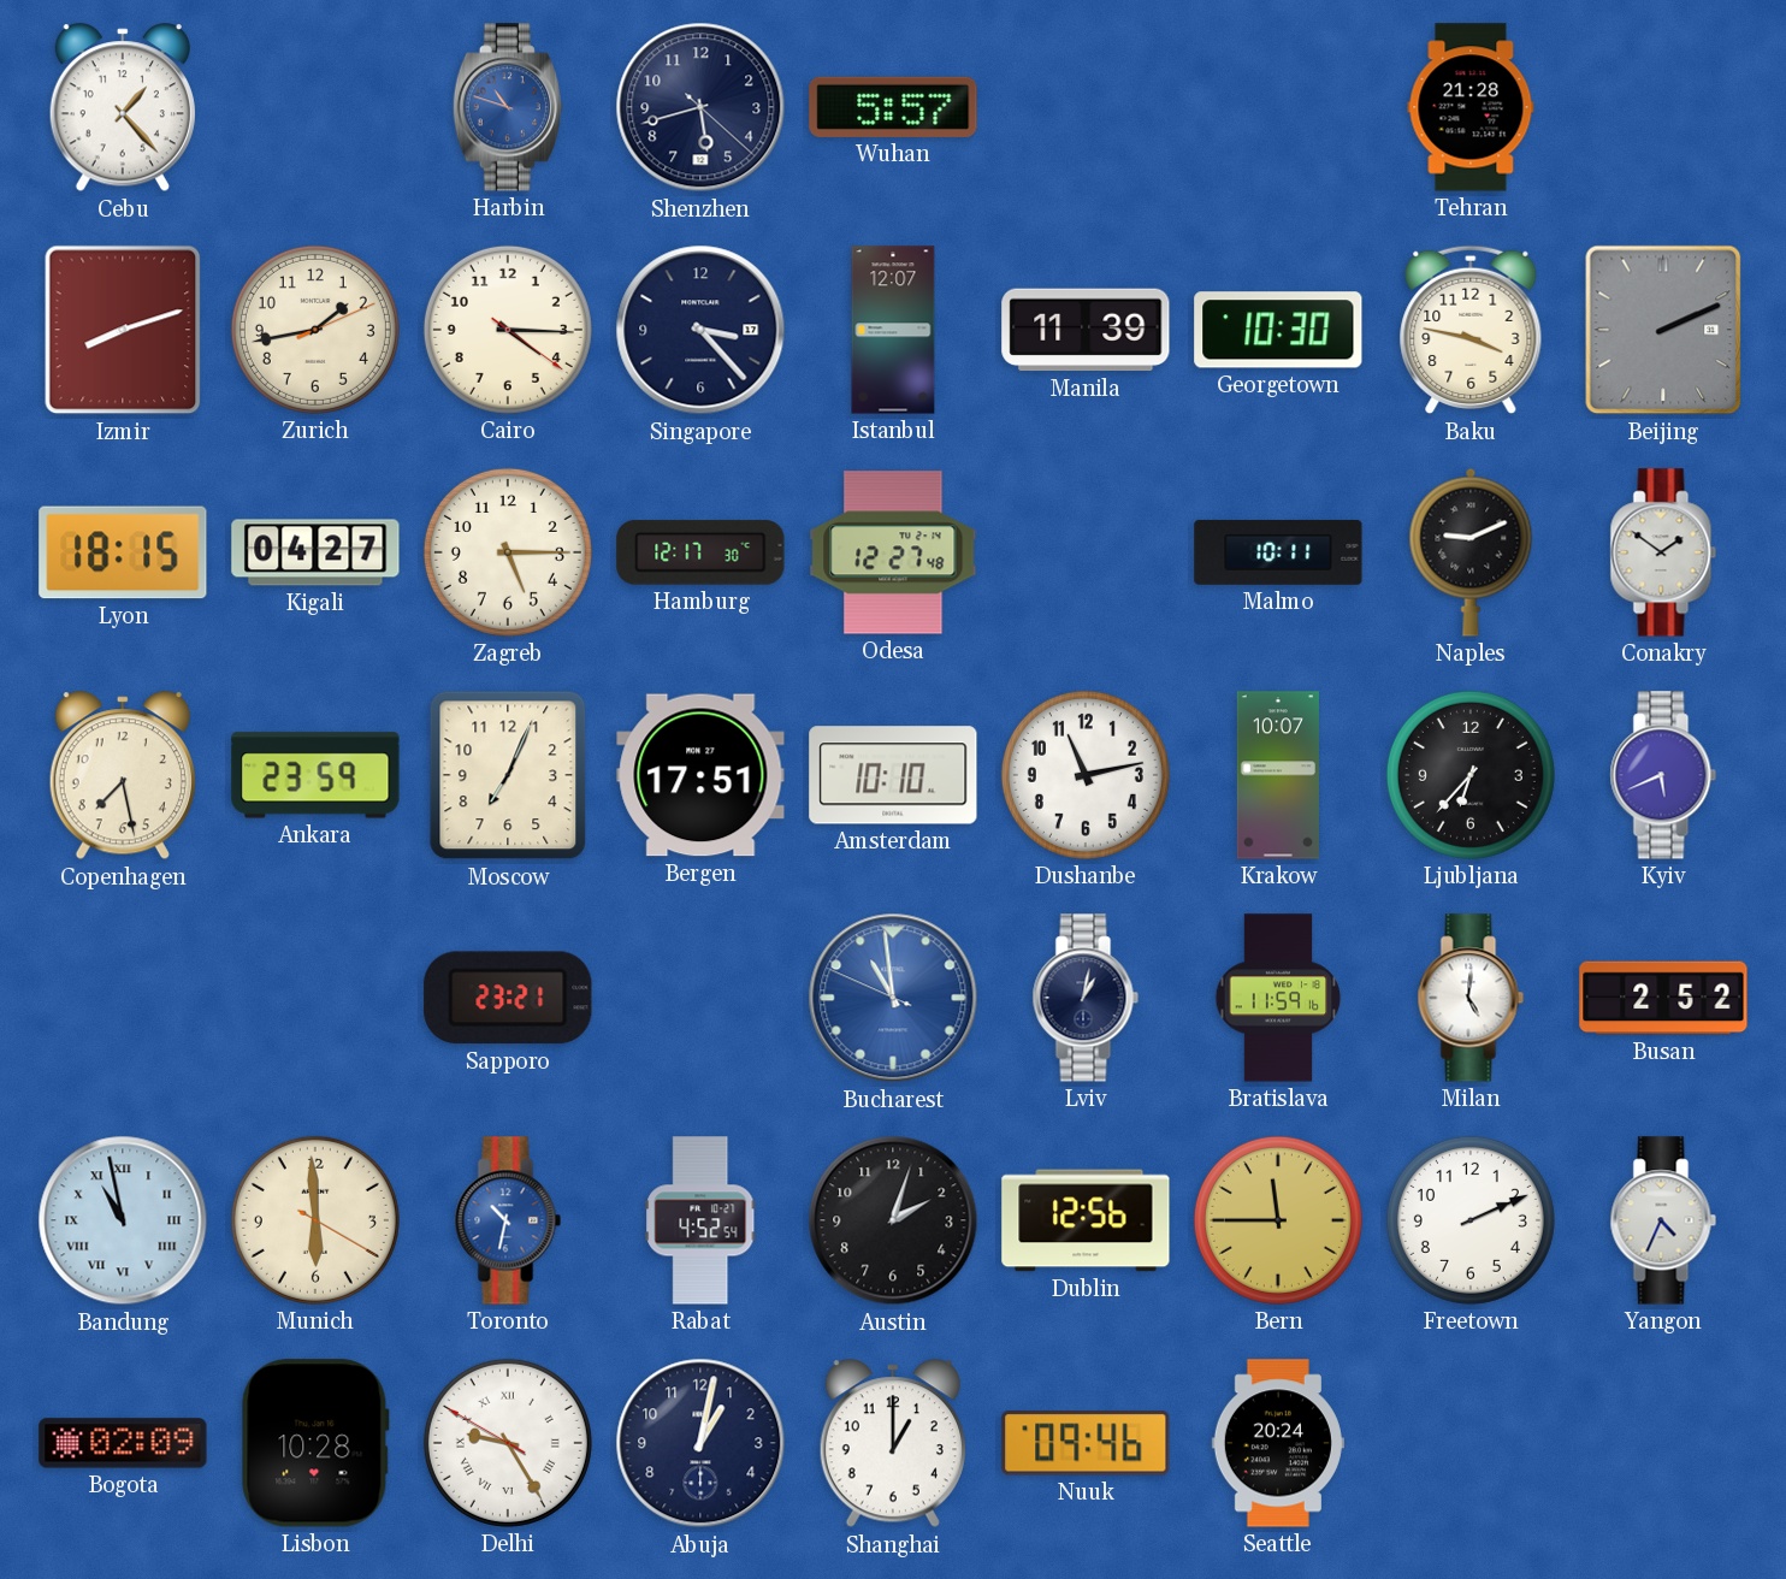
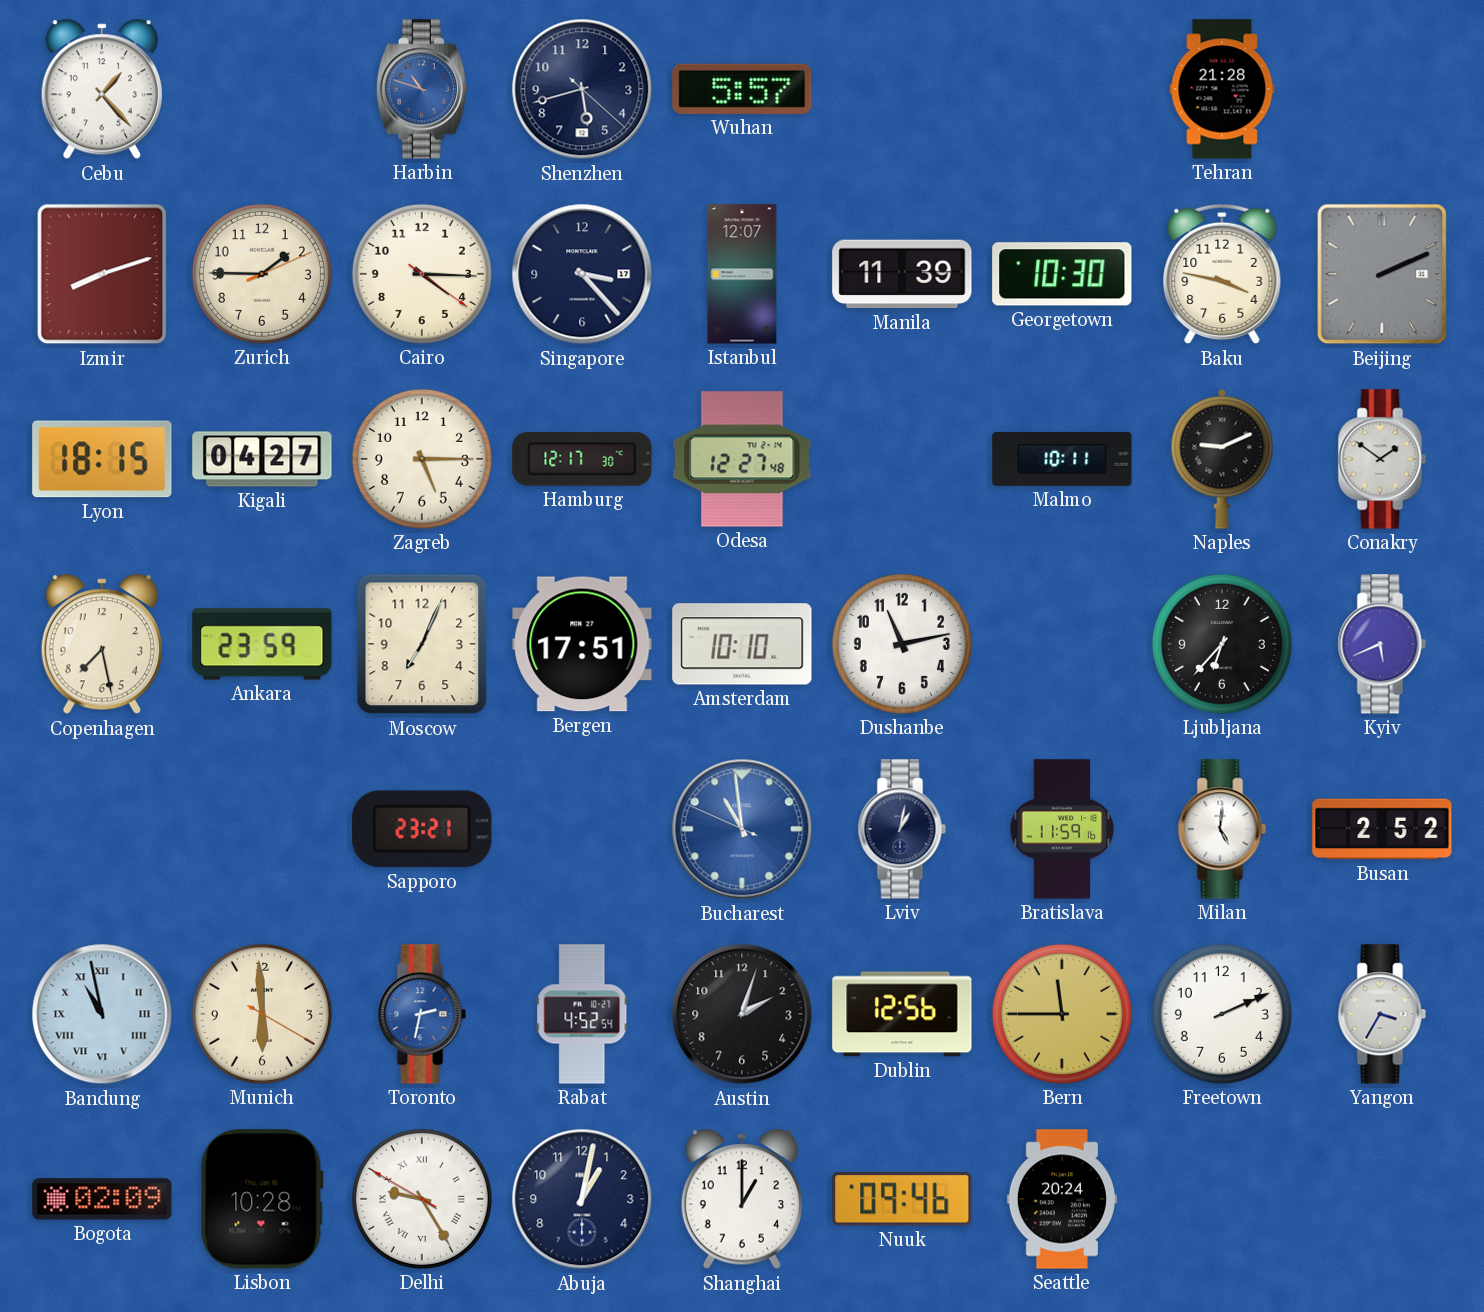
Zurich: 1:43 -> 1:45 (262, 274)
Krakow: 10:07 -> none (1278, 775)
Toronto: 10:32 -> 2:32 (422, 1014)
Yangon: 4:34 -> 3:35 (1382, 1014)
